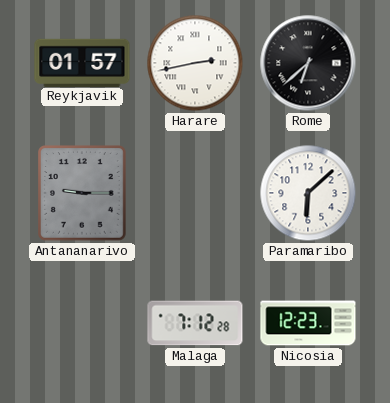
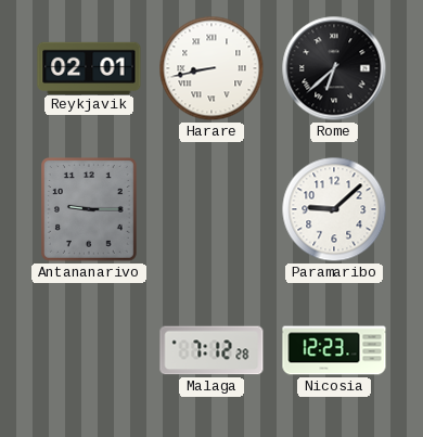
Reykjavik: 01:57 -> 02:01 (89, 67)
Harare: 2:43 -> 8:43 (211, 68)
Paramaribo: 6:08 -> 9:08 (334, 209)
